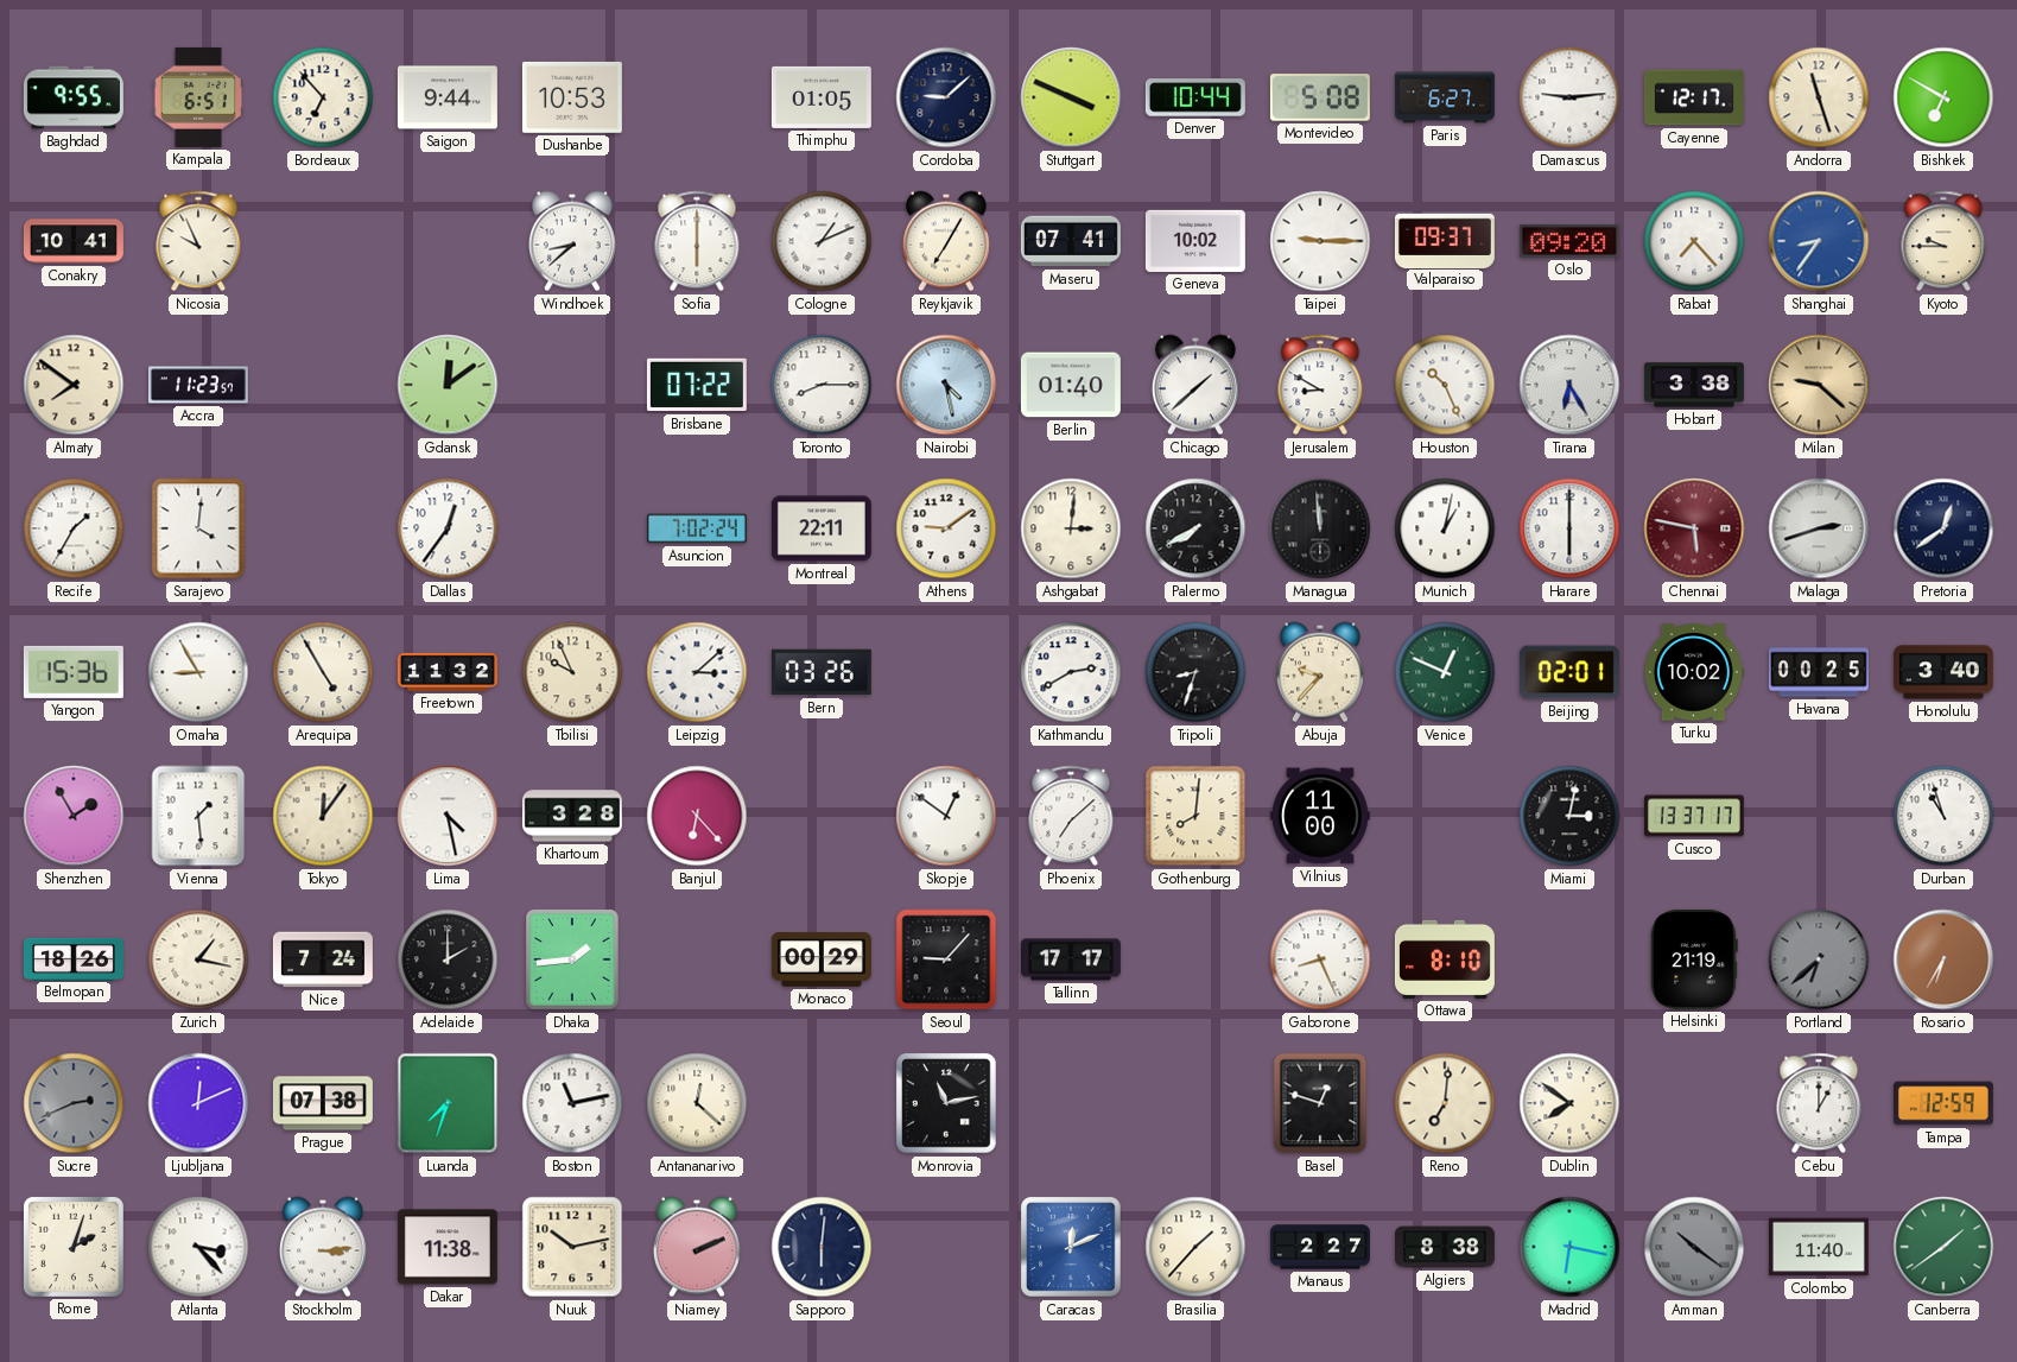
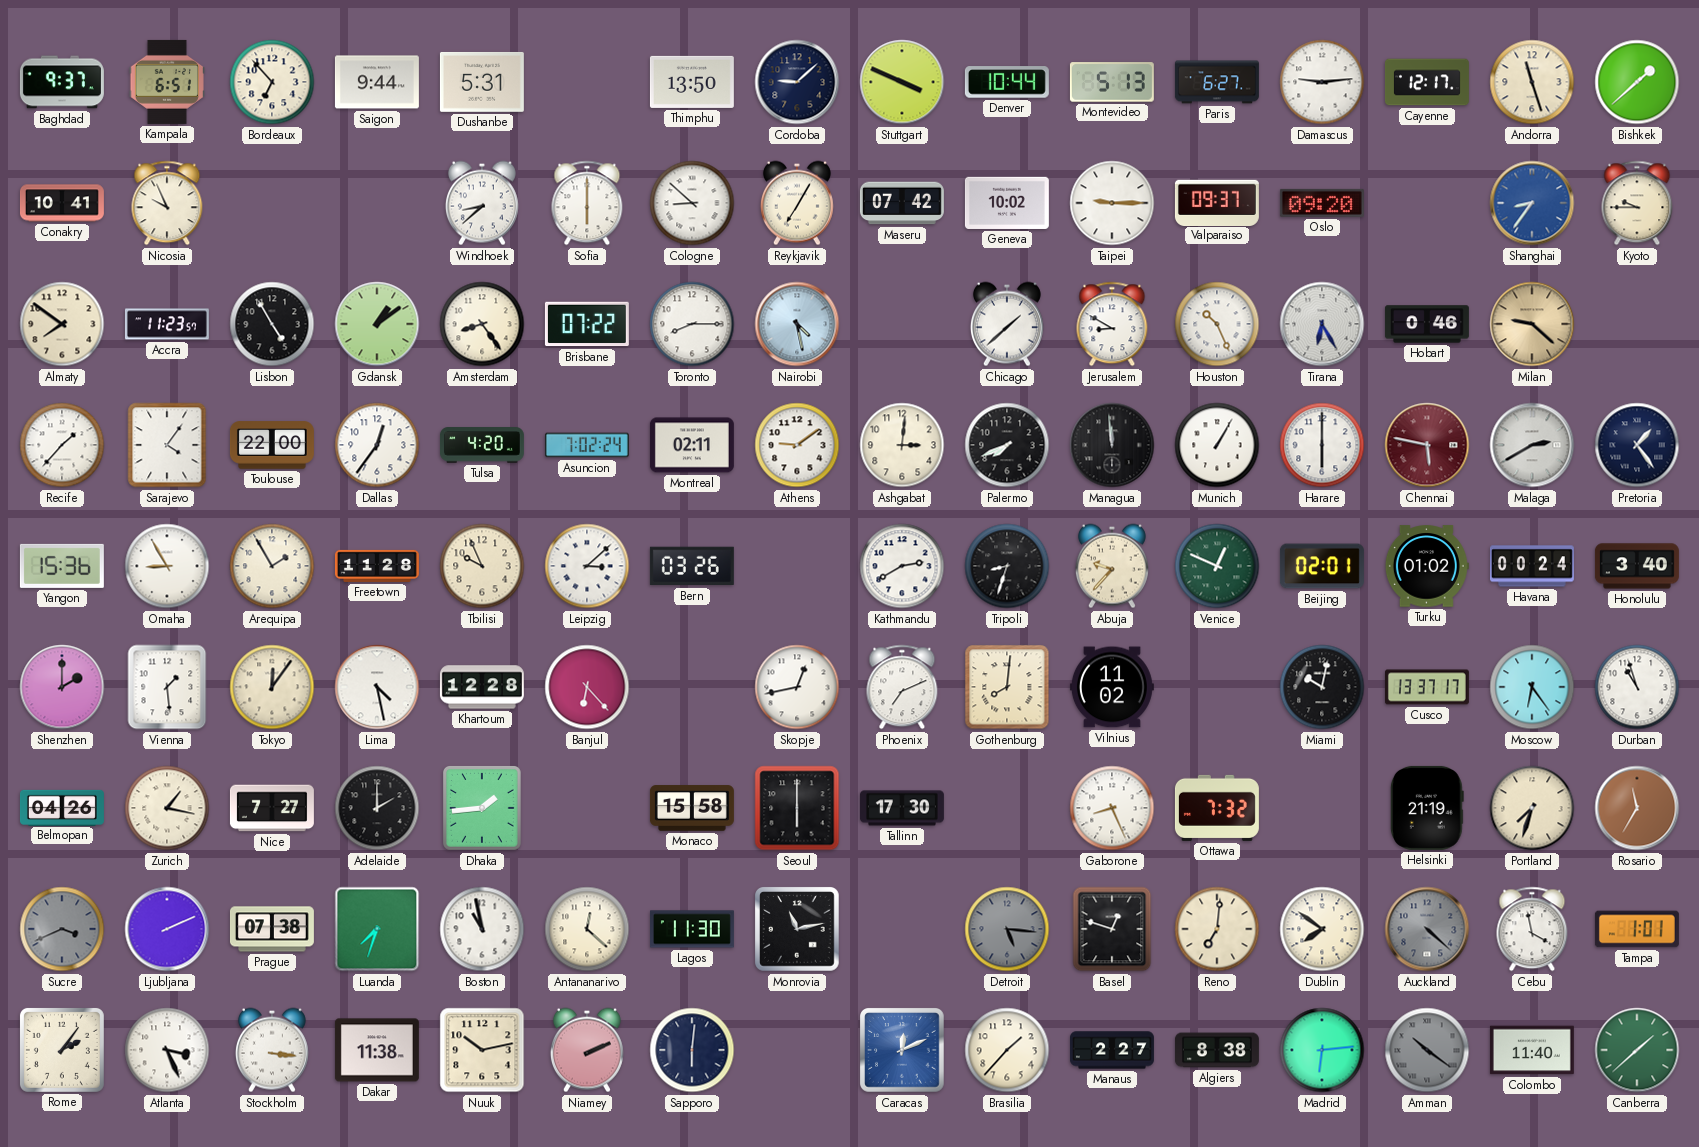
Baghdad: 9:55 -> 9:37 (62, 82)
Dushanbe: 10:53 -> 5:31 (482, 82)
Thimphu: 01:05 -> 13:50 (692, 82)
Montevideo: 5:08 -> 5:13 (1112, 82)
Bishkek: 6:50 -> 1:38 (1637, 82)
Cologne: 1:11 -> 8:52 (692, 203)
Maseru: 07:41 -> 07:42 (902, 203)
Rabat: 7:23 -> none (1694, 241)
Lisbon: none -> 4:55 (272, 324)
Gdansk: 12:09 -> 1:09 (377, 324)
Amsterdam: none -> 8:24 (482, 324)
Berlin: 01:40 -> none (1071, 385)
Hobart: 3:38 -> 0:46 (1427, 324)
Recife: 1:35 -> 1:37 (62, 445)
Sarajevo: 4:01 -> 4:06 (167, 445)
Toulouse: none -> 22:00 (272, 445)
Tulsa: none -> 4:20 (482, 445)
Montreal: 22:11 -> 02:11 (692, 445)
Palermo: 7:40 -> 7:41 (1007, 445)
Munich: 1:02 -> 1:05 (1217, 445)
Malaga: 2:42 -> 2:40 (1532, 445)
Pretoria: 12:39 -> 1:24 (1637, 445)
Arequipa: 4:55 -> 1:55 (272, 566)
Freetown: 11:32 -> 11:28 (377, 566)
Turku: 10:02 -> 01:02 (1427, 566)
Havana: 00:25 -> 00:24 (1532, 566)
Shenzhen: 1:55 -> 2:00 (62, 687)
Khartoum: 3:28 -> 12:28 (482, 687)
Skopje: 12:51 -> 12:43 (797, 687)
Phoenix: 7:08 -> 7:11 (902, 687)
Vilnius: 11:00 -> 11:02 (1112, 687)
Miami: 3:02 -> 10:02 (1322, 687)
Moscow: none -> 6:24 (1532, 687)
Belmopan: 18:26 -> 04:26 (62, 807)
Nice: 7:24 -> 7:27 (272, 808)
Monaco: 00:29 -> 15:58 (692, 808)
Seoul: 9:07 -> 6:00 (797, 808)
Tallinn: 17:17 -> 17:30 (902, 808)
Ottawa: 8:10 -> 7:32 (1217, 808)
Portland: 6:38 -> 7:33 (1532, 808)
Portland dial: grey -> cream (1532, 808)
Rosario: 6:35 -> 11:35 (1637, 808)
Sucre: 2:41 -> 3:41 (62, 929)
Ljubljana: 12:11 -> 2:11 (167, 929)
Boston: 11:13 -> 10:58 (482, 929)
Lagos: none -> 11:30 (692, 929)
Detroit: none -> 5:16 (1007, 929)
Auckland: none -> 4:22 (1427, 929)
Cebu: 1:00 -> 3:58 (1532, 929)
Tampa: 12:59 -> 1:01 (1637, 929)
Rome: 2:03 -> 2:06 (62, 1050)
Atlanta: 3:23 -> 3:26 (167, 1050)
Stockholm: 3:14 -> 3:16 (272, 1050)
Madrid: 6:17 -> 6:14 (1322, 1050)
Canberra: 1:39 -> 1:38 (1637, 1050)
